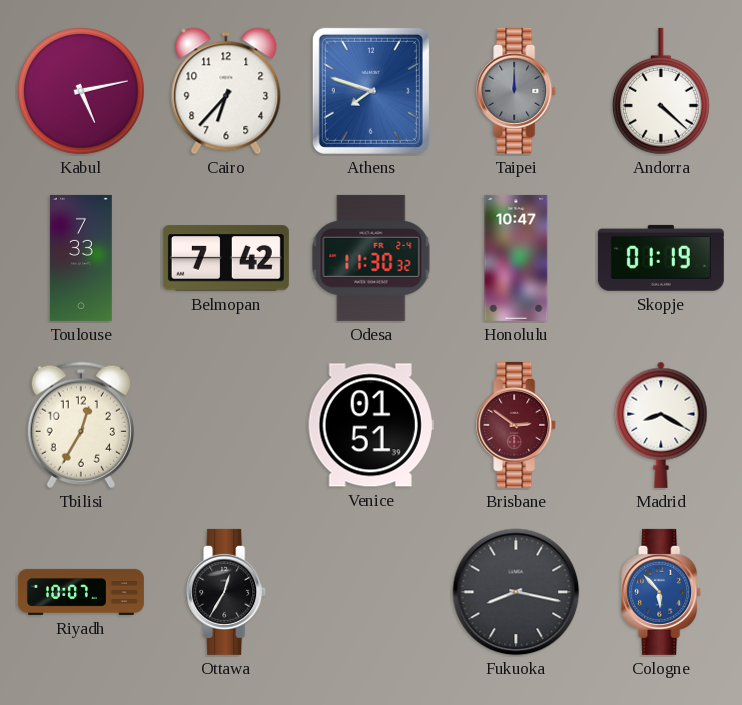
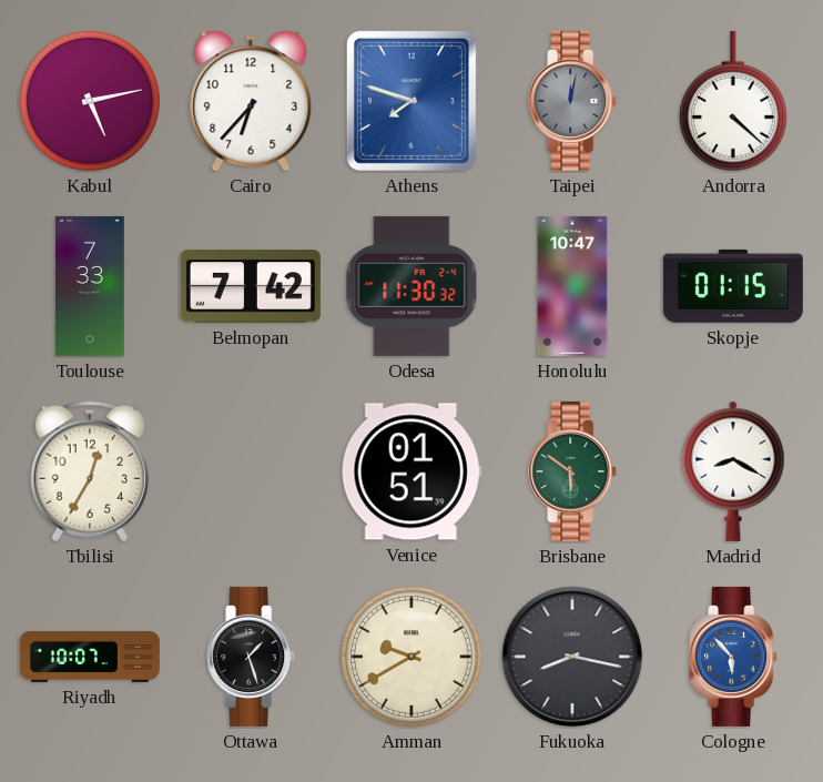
Taipei: 12:00 -> 12:02 (573, 101)
Skopje: 01:19 -> 01:15 (733, 286)
Brisbane: 2:51 -> 5:51 (573, 471)
Brisbane dial: burgundy -> green (573, 471)
Ottawa: 12:35 -> 1:27 (252, 657)
Amman: none -> 9:40 (411, 657)
